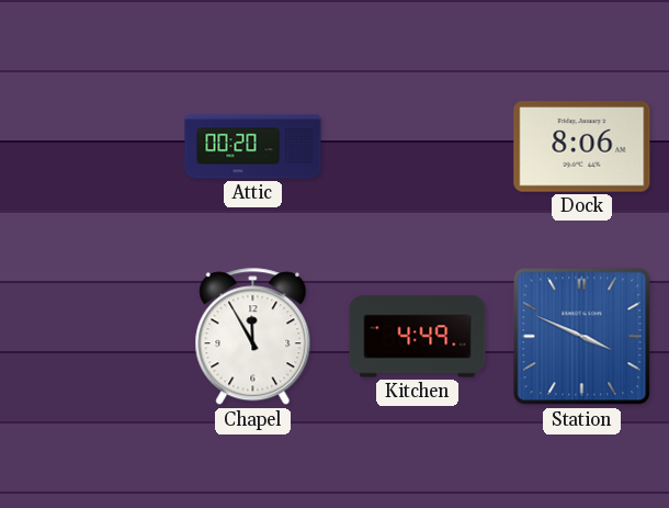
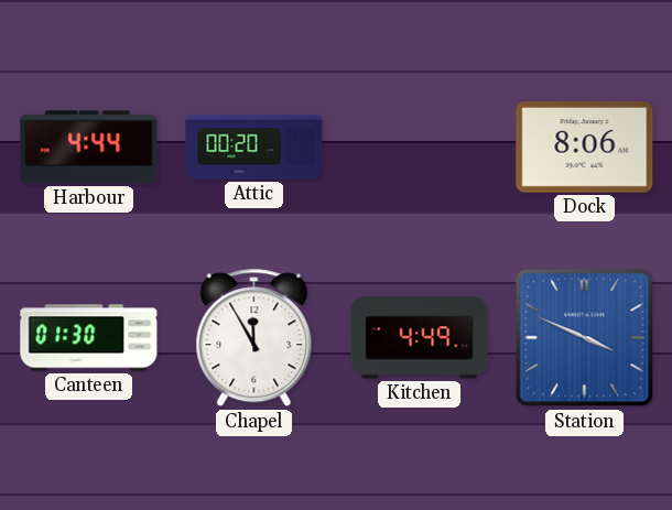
Harbour: none -> 4:44 (89, 148)
Canteen: none -> 01:30 (89, 338)
